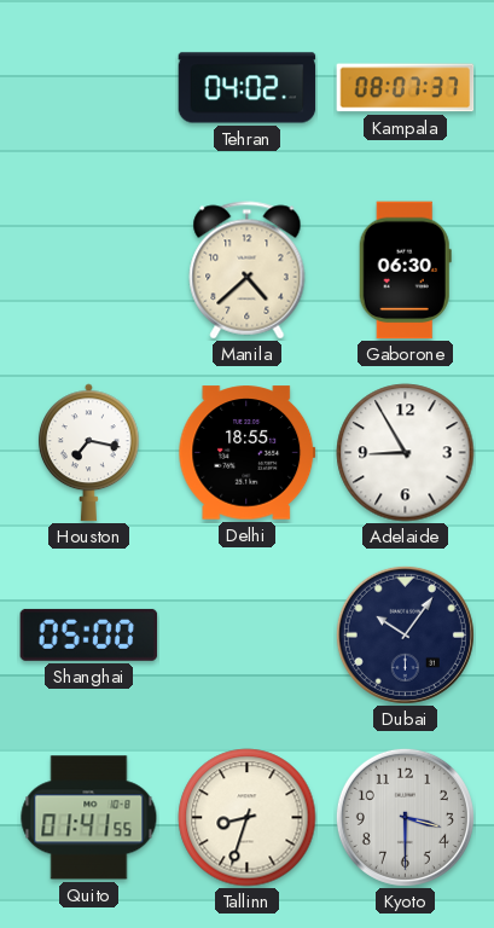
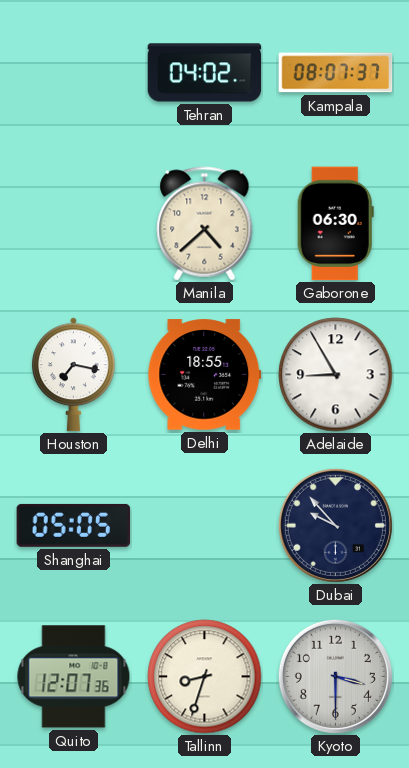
Shanghai: 05:00 -> 05:05 (74, 525)
Dubai: 10:06 -> 9:53 (335, 525)
Quito: 01:41 -> 12:07 (74, 677)
